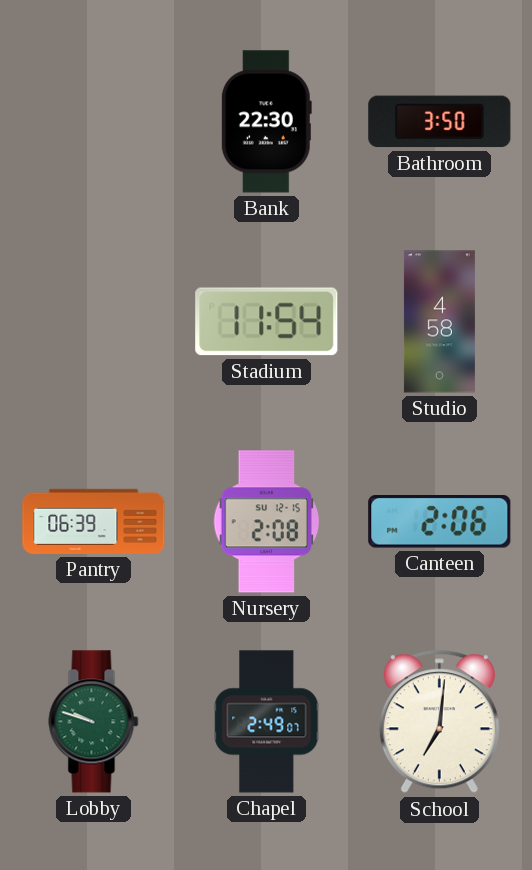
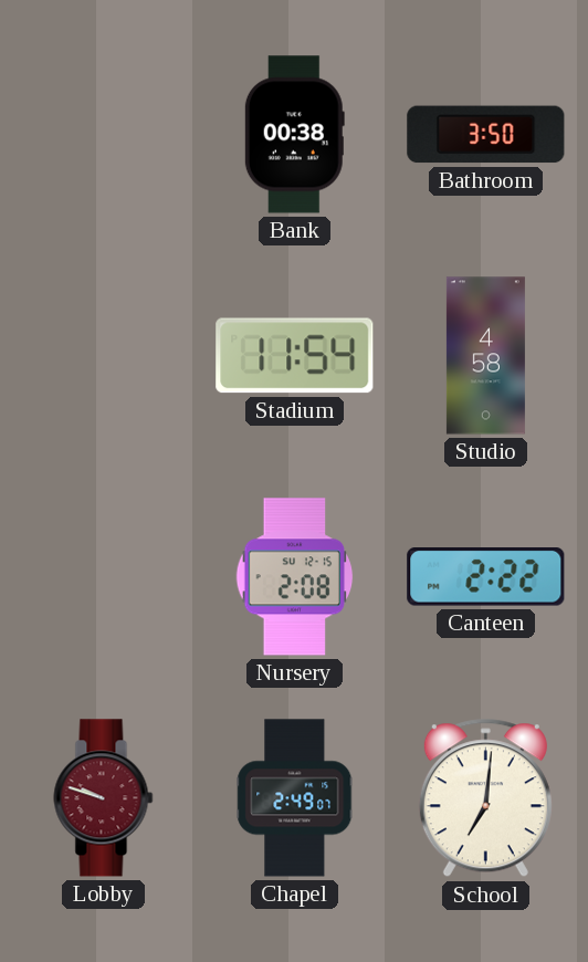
Bank: 22:30 -> 00:38 (294, 135)
Pantry: 06:39 -> none (94, 521)
Canteen: 2:06 -> 2:22 (486, 577)
Lobby dial: green -> burgundy (104, 798)
